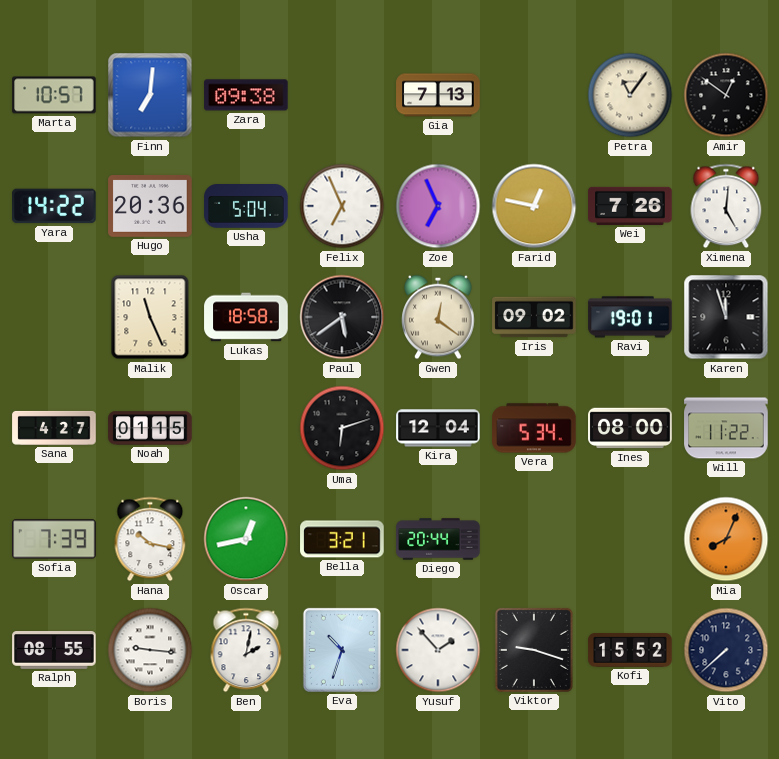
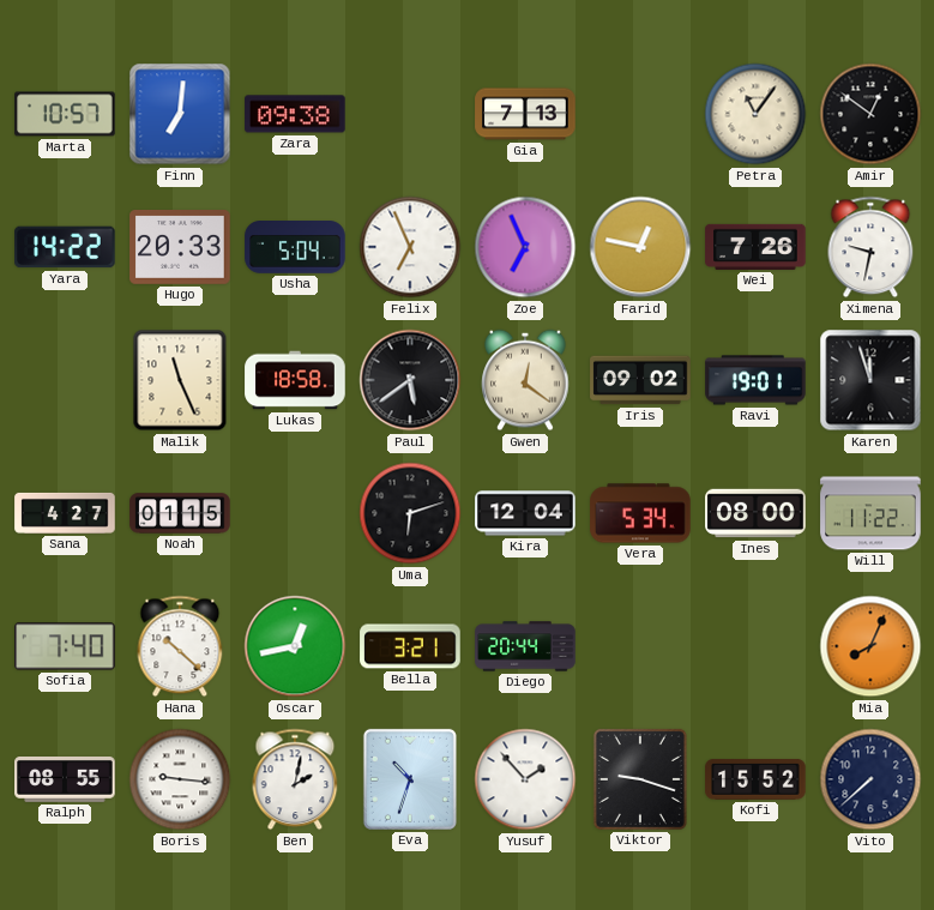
Hugo: 20:36 -> 20:33 (180, 248)
Ximena: 5:01 -> 9:32 (870, 247)
Sofia: 7:39 -> 7:40 (65, 646)
Hana: 10:17 -> 10:22 (180, 646)
